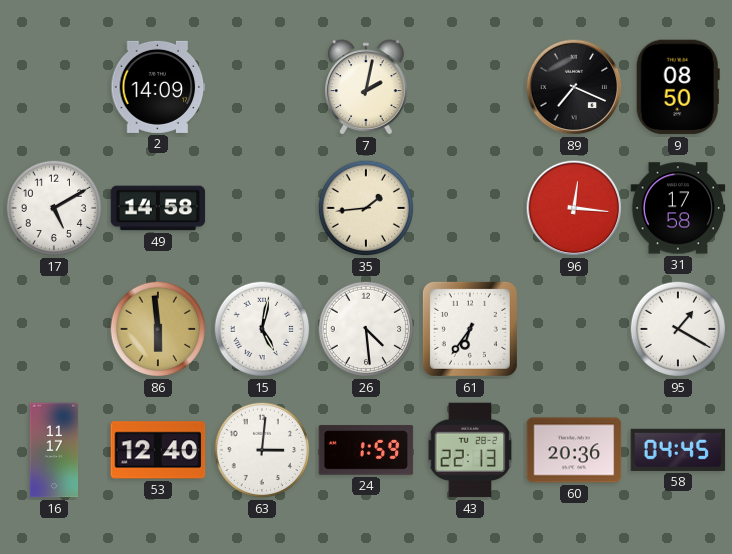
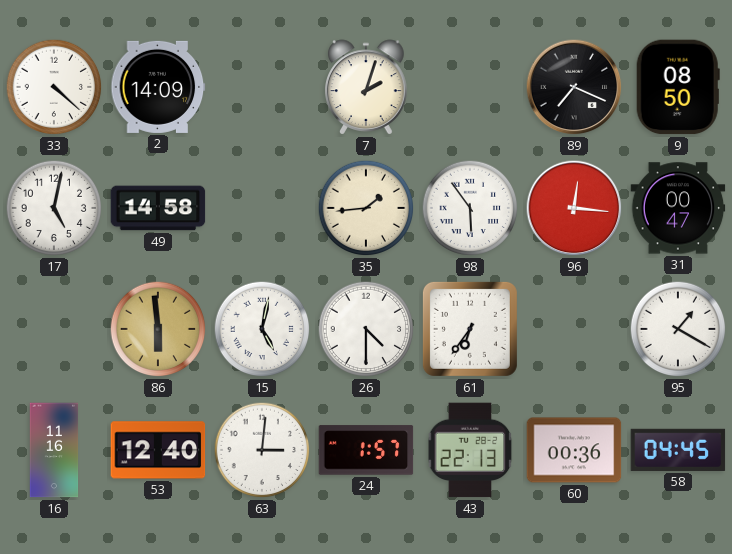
33: none -> 4:22 (54, 87)
7: 2:02 -> 2:03 (366, 87)
17: 5:10 -> 5:02 (54, 208)
98: none -> 5:54 (470, 208)
31: 17:58 -> 00:47 (678, 208)
26: 4:29 -> 4:30 (366, 329)
16: 11:17 -> 11:16 (54, 450)
24: 1:59 -> 1:57 (366, 450)
60: 20:36 -> 00:36 (574, 450)
